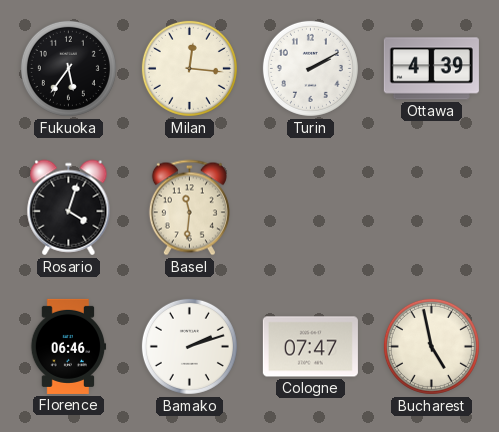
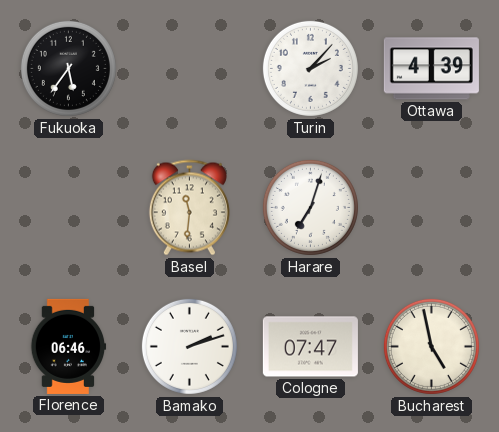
Milan: 12:16 -> none (189, 68)
Turin: 2:10 -> 2:07 (310, 68)
Rosario: 4:03 -> none (69, 208)
Harare: none -> 7:03 (310, 207)
